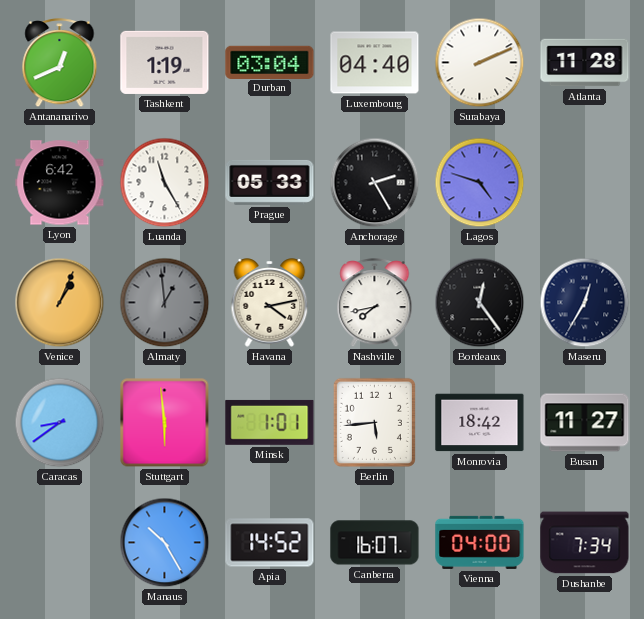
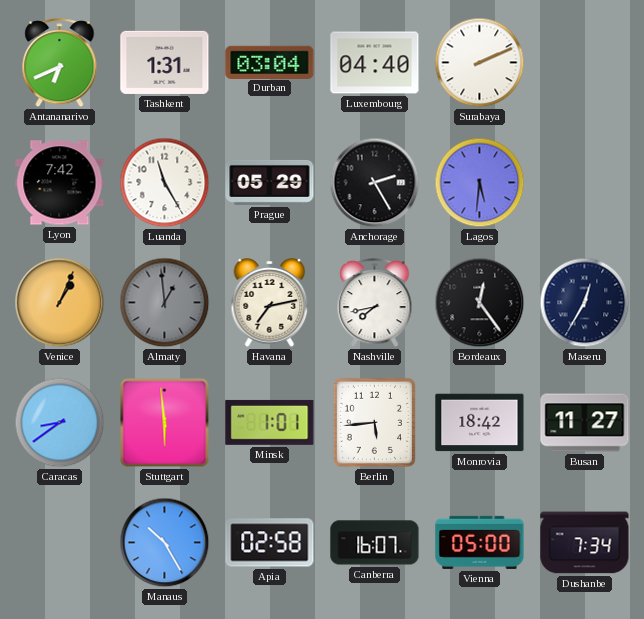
Antananarivo: 12:41 -> 6:41 (60, 63)
Tashkent: 1:19 -> 1:31 (165, 62)
Atlanta: 11:28 -> none (585, 63)
Lyon: 6:42 -> 7:42 (60, 183)
Prague: 05:33 -> 05:29 (270, 182)
Lagos: 4:48 -> 5:31 (480, 183)
Havana: 4:13 -> 7:13 (270, 303)
Apia: 14:52 -> 02:58 (270, 543)
Vienna: 04:00 -> 05:00 (480, 542)
